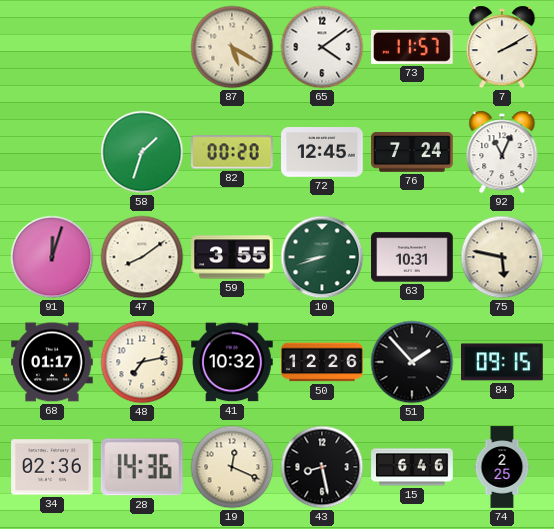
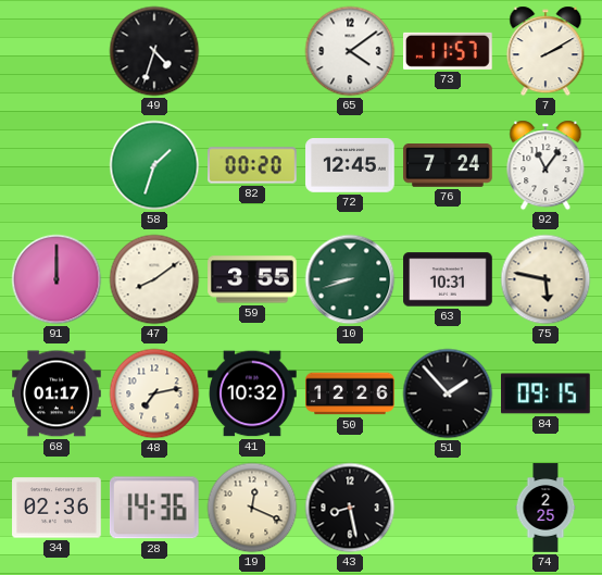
49: none -> 4:33 (154, 51)
87: 5:20 -> none (232, 47)
92: 11:04 -> 11:06 (545, 165)
91: 12:03 -> 12:00 (57, 279)
15: 6:46 -> none (412, 467)
